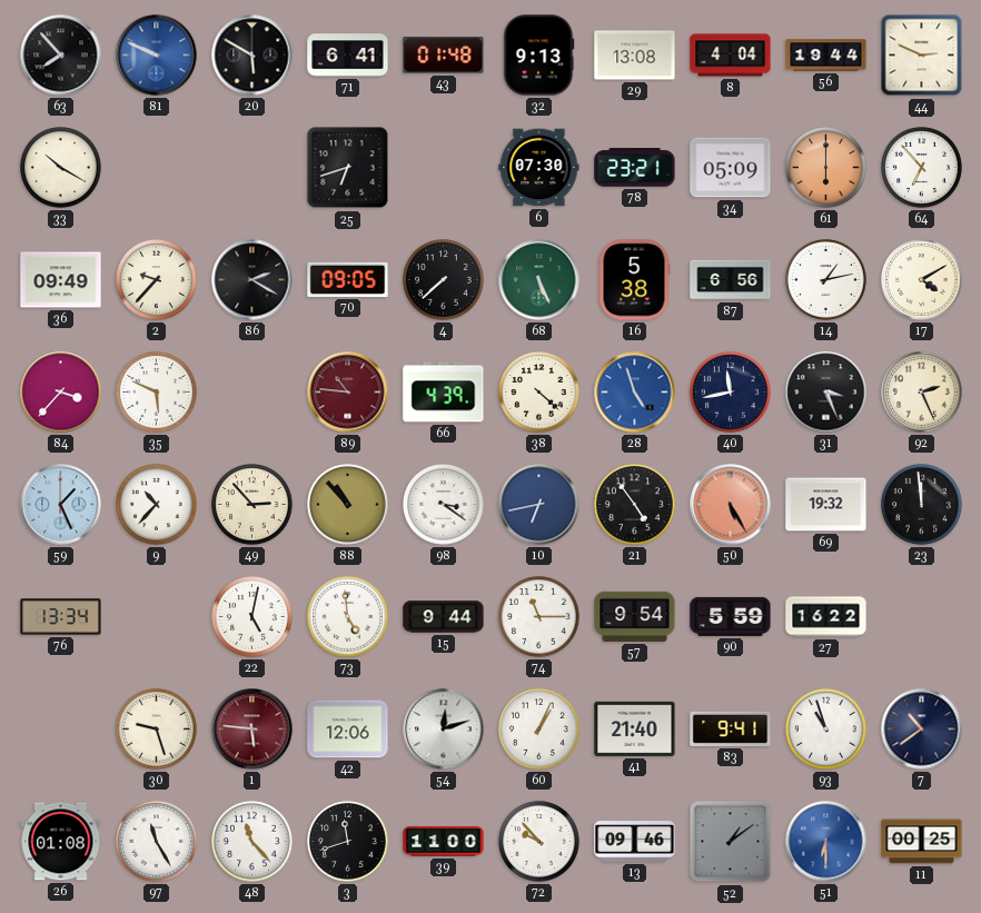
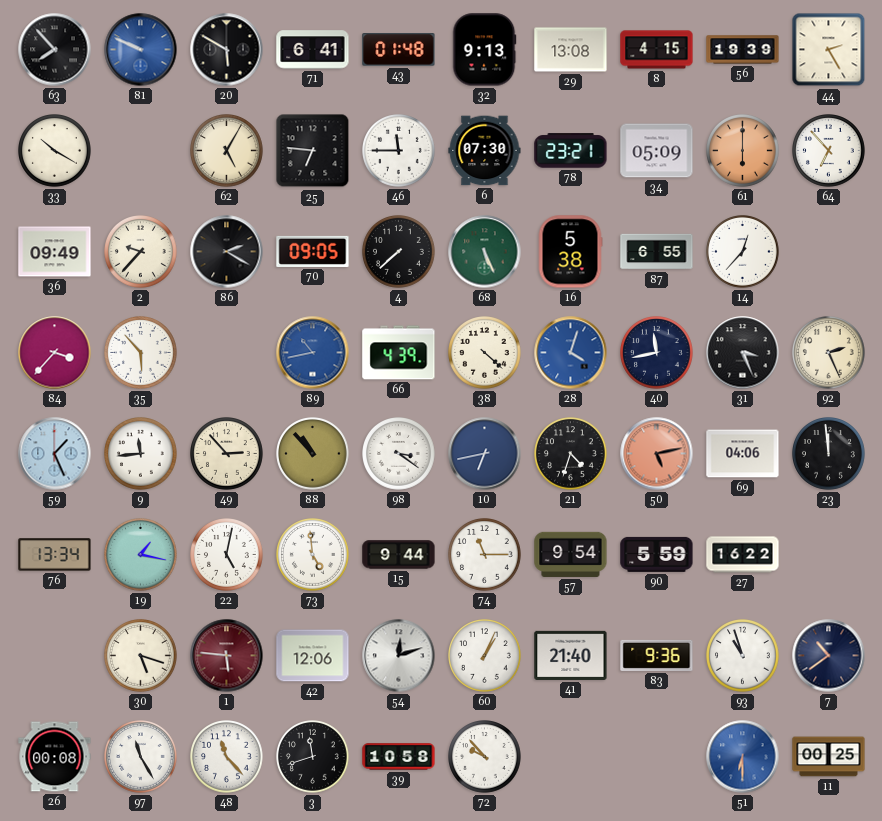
8: 4:04 -> 4:15 (657, 50)
56: 19:44 -> 19:39 (743, 50)
44: 2:49 -> 2:25 (829, 50)
62: none -> 5:05 (227, 151)
25: 6:42 -> 6:46 (313, 151)
46: none -> 11:45 (399, 151)
87: 6:56 -> 6:55 (657, 252)
14: 1:13 -> 12:37 (743, 252)
17: 4:10 -> none (922, 280)
35: 5:49 -> 5:53 (141, 353)
89: 10:46 -> 10:43 (313, 353)
89 dial: burgundy -> blue (313, 353)
28: 4:57 -> 4:03 (571, 353)
9: 10:37 -> 11:44 (141, 454)
21: 4:54 -> 4:33 (571, 454)
50: 5:25 -> 5:13 (657, 454)
69: 19:32 -> 04:06 (743, 454)
19: none -> 1:17 (141, 555)
30: 9:27 -> 5:18 (141, 656)
83: 9:41 -> 9:36 (657, 655)
26: 01:08 -> 00:08 (55, 757)
39: 11:00 -> 10:58 (399, 757)
13: 09:46 -> none (635, 842)
52: 1:09 -> none (731, 842)
